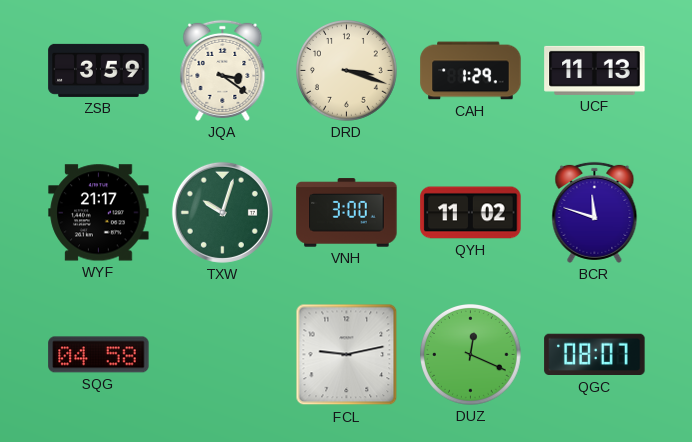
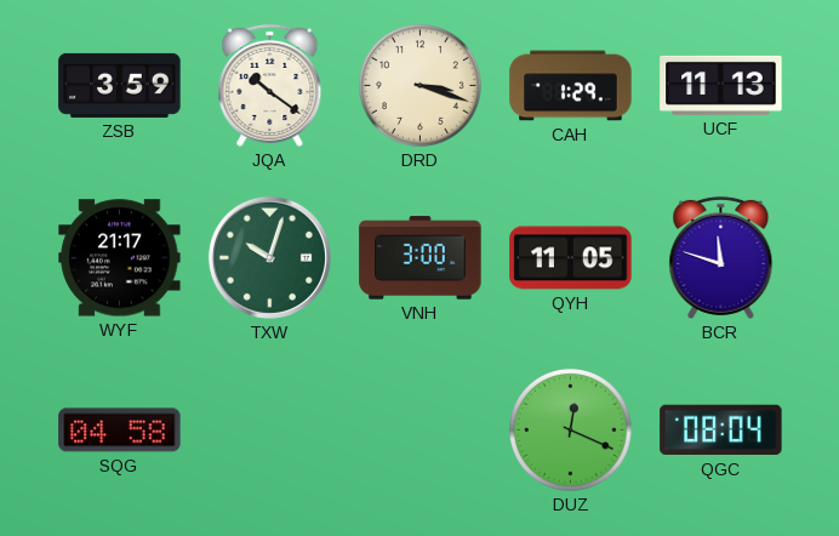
JQA: 3:21 -> 10:21 (270, 85)
QYH: 11:02 -> 11:05 (571, 258)
FCL: 9:13 -> none (347, 355)
QGC: 08:07 -> 08:04 (721, 430)
